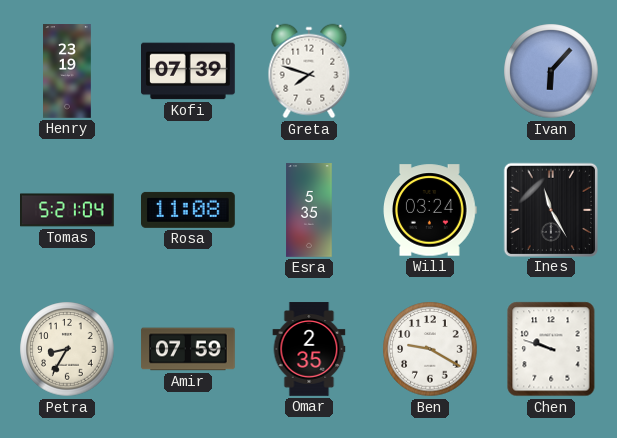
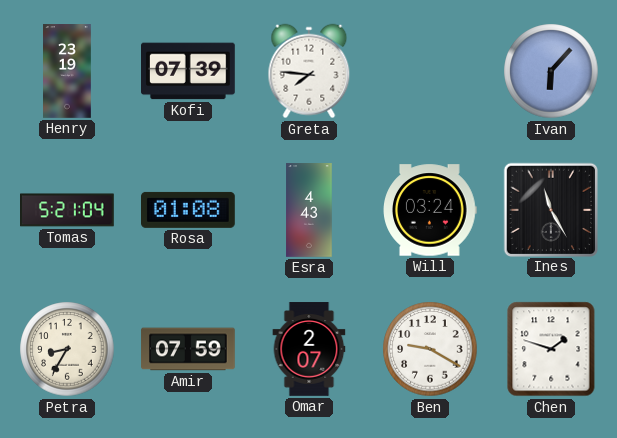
Greta: 7:48 -> 7:46 (309, 71)
Rosa: 11:08 -> 01:08 (189, 210)
Esra: 5:35 -> 4:43 (309, 210)
Omar: 2:35 -> 2:07 (309, 349)
Chen: 9:48 -> 1:48 (551, 349)
